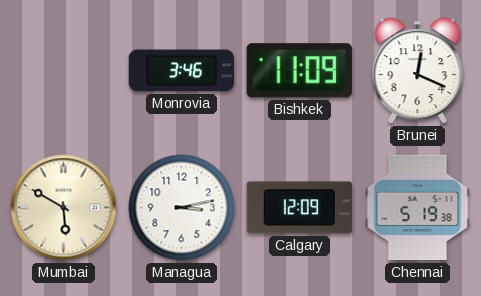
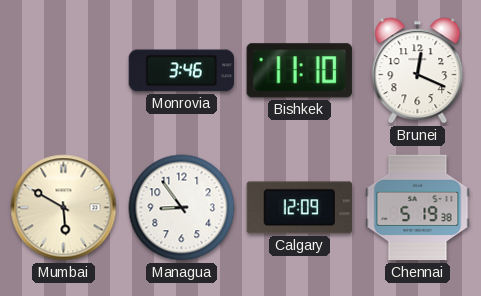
Bishkek: 11:09 -> 11:10 (299, 71)
Managua: 3:13 -> 8:54 (182, 208)
